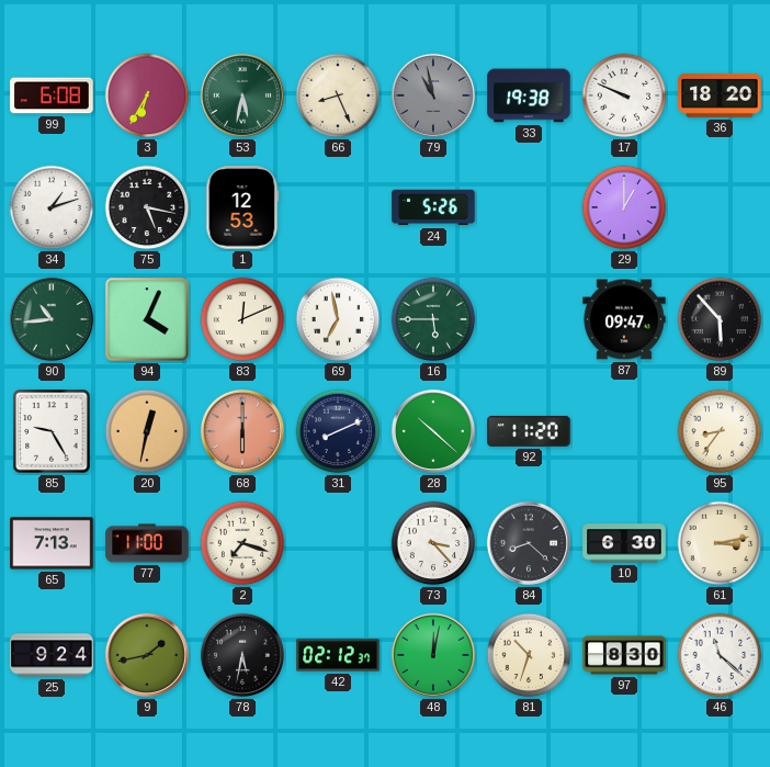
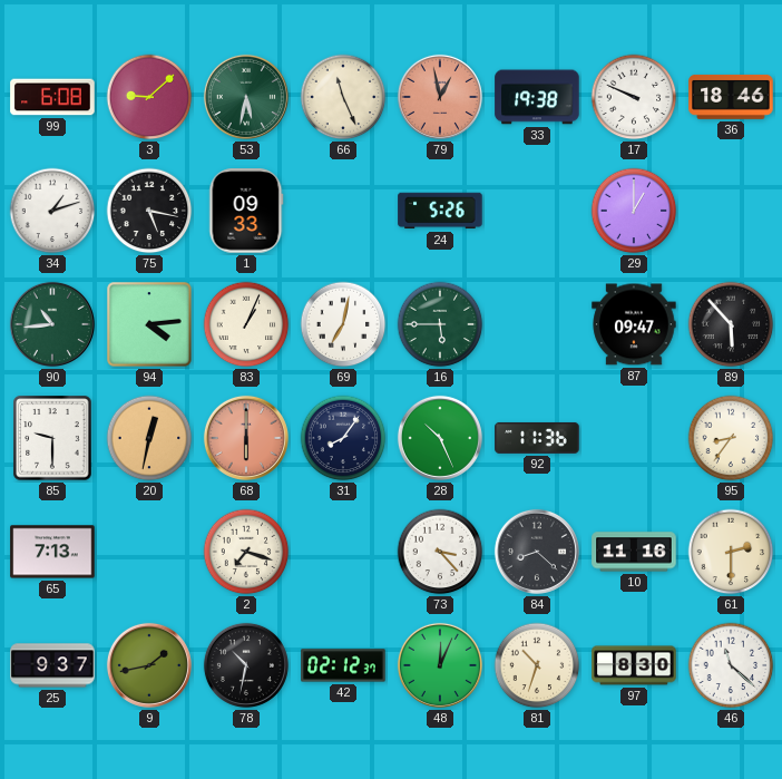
3: 6:35 -> 9:08 (149, 97)
66: 8:26 -> 11:26 (343, 97)
79: 10:58 -> 12:58 (440, 97)
79 dial: grey -> salmon (440, 97)
36: 18:20 -> 18:46 (731, 97)
1: 12:53 -> 09:33 (246, 211)
94: 4:04 -> 4:14 (149, 324)
83: 12:11 -> 1:04 (246, 324)
69: 6:58 -> 7:02 (343, 324)
85: 9:25 -> 9:30 (52, 438)
31: 8:11 -> 8:06 (343, 438)
28: 10:22 -> 10:26 (440, 438)
92: 11:20 -> 11:36 (537, 438)
77: 11:00 -> none (147, 543)
10: 6:30 -> 11:16 (634, 552)
61: 3:13 -> 2:30 (731, 552)
25: 9:24 -> 9:37 (52, 665)
78: 5:32 -> 10:32 (246, 665)
48: 12:02 -> 12:04 (440, 665)
